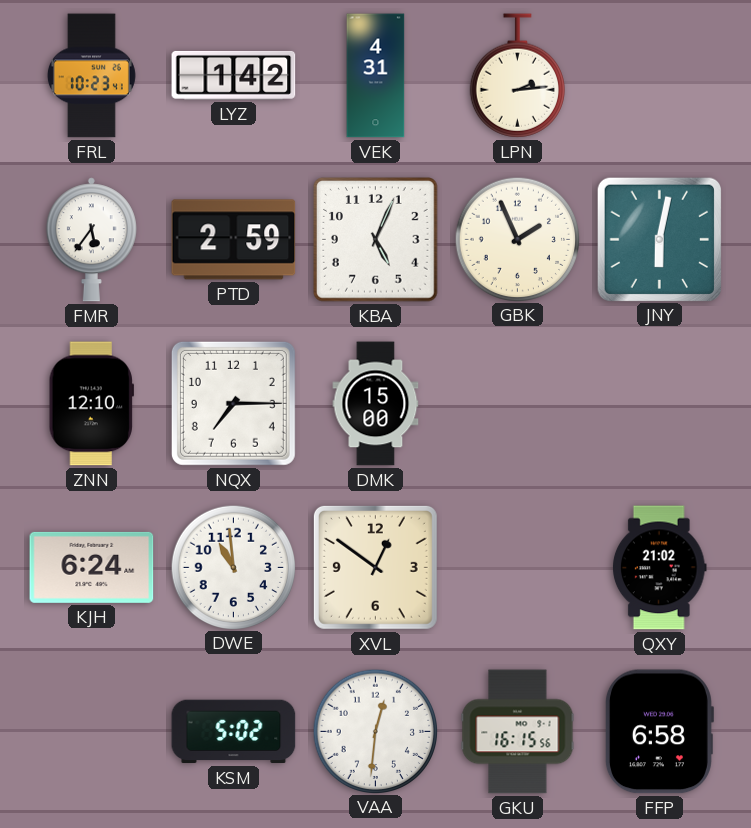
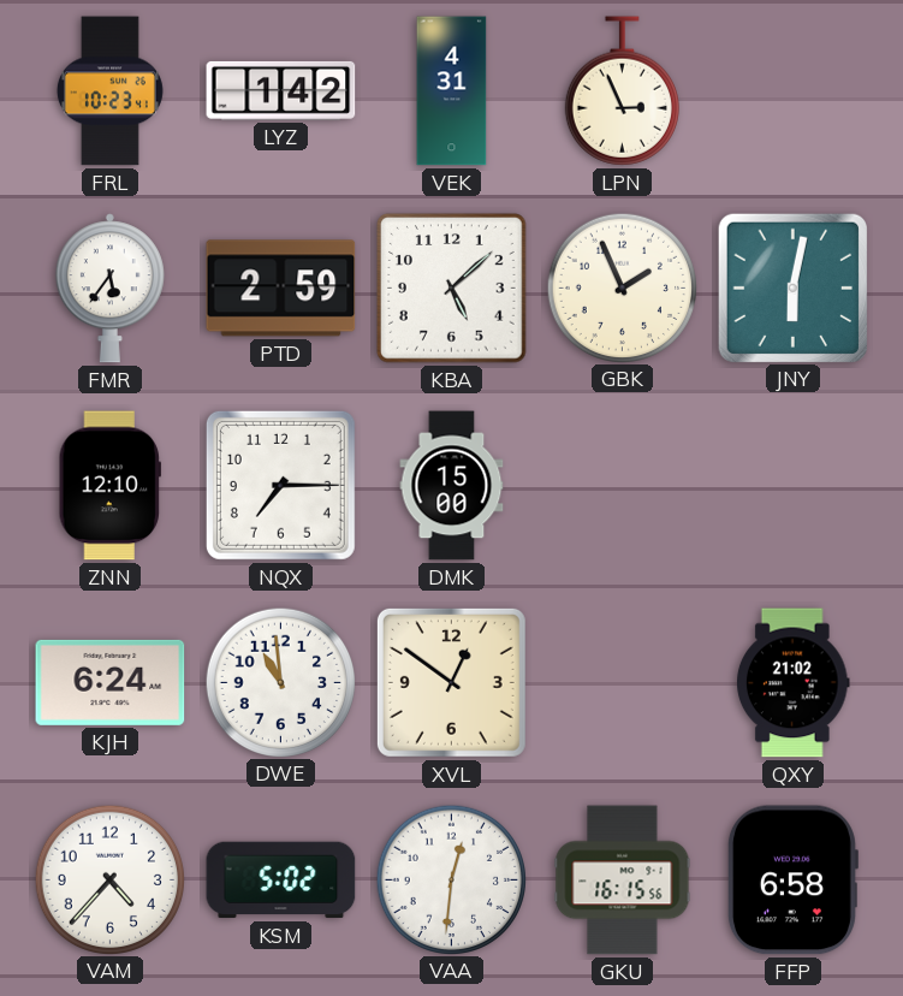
LPN: 2:14 -> 2:56 (622, 91)
KBA: 5:04 -> 5:08 (452, 289)
VAM: none -> 4:37 (109, 879)
